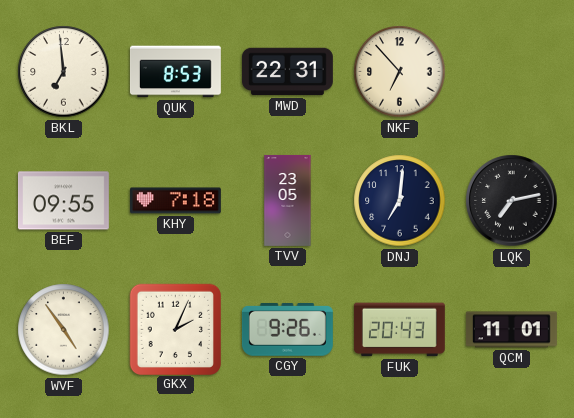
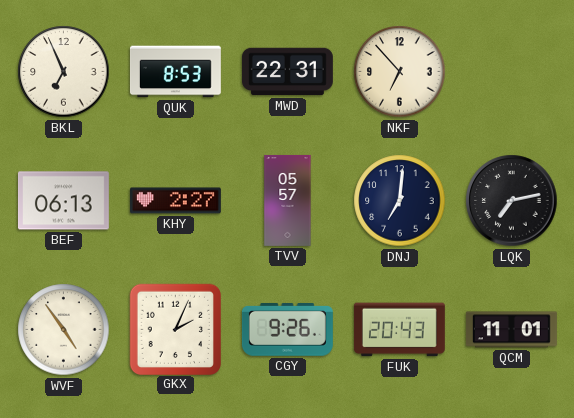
BKL: 6:59 -> 6:56 (64, 72)
BEF: 09:55 -> 06:13 (63, 201)
KHY: 7:18 -> 2:27 (175, 201)
TVV: 23:05 -> 05:57 (288, 200)
